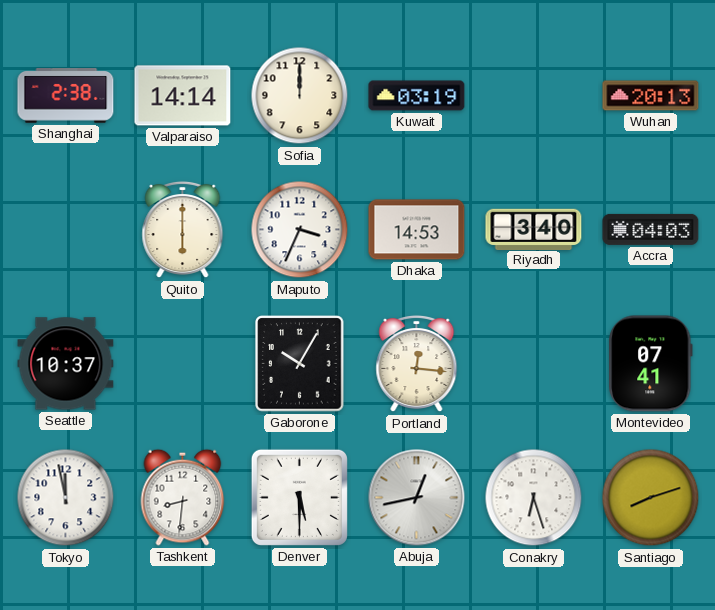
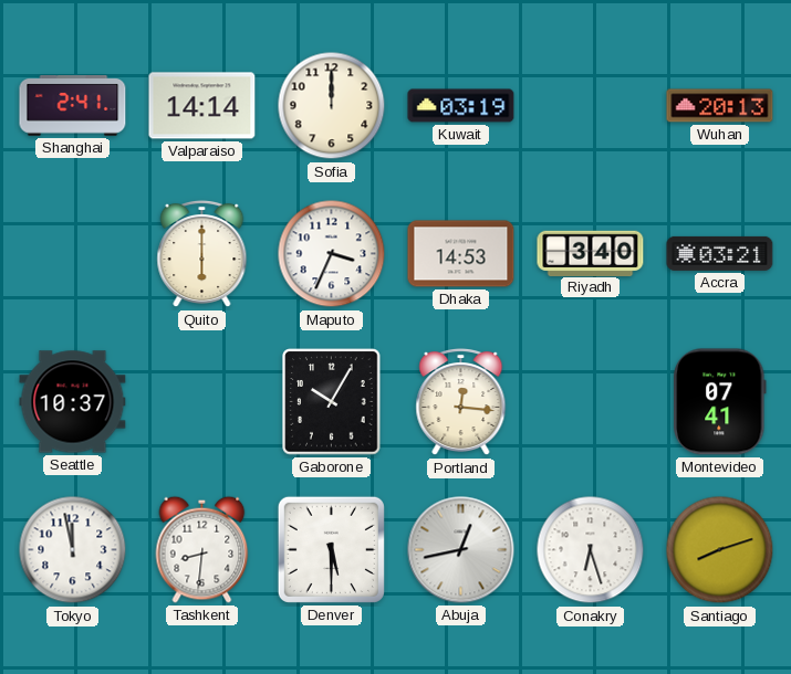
Shanghai: 2:38 -> 2:41 (73, 106)
Accra: 04:03 -> 03:21 (720, 253)
